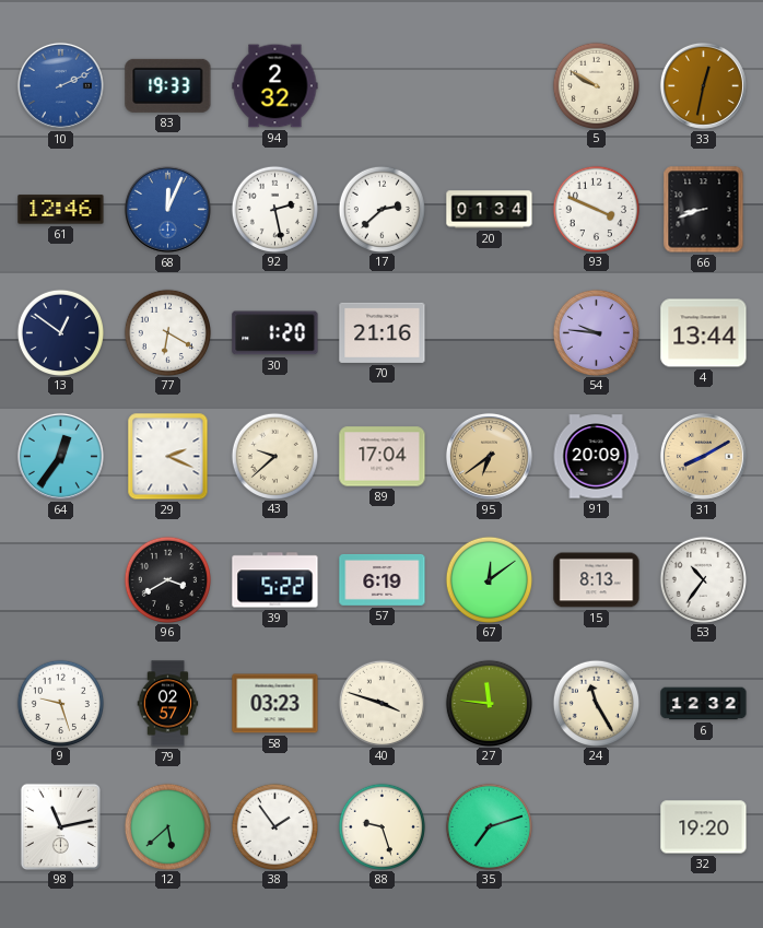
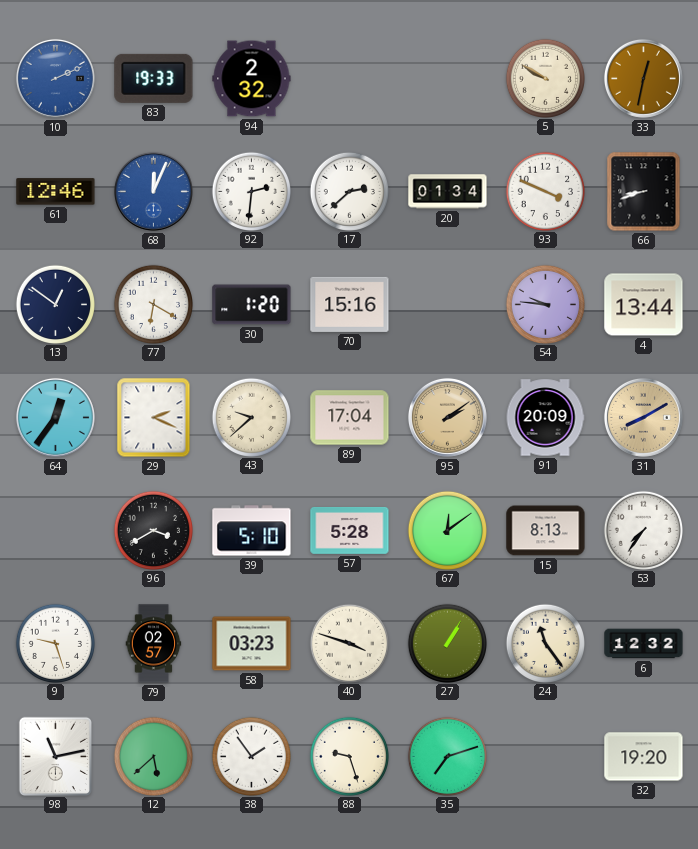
92: 2:28 -> 2:31 (251, 191)
70: 21:16 -> 15:16 (350, 304)
95: 6:39 -> 2:09 (447, 417)
39: 5:22 -> 5:10 (252, 531)
57: 6:19 -> 5:28 (350, 530)
53: 10:36 -> 7:36 (643, 530)
27: 11:46 -> 1:05 (447, 643)
24: 11:25 -> 11:24 (545, 643)
